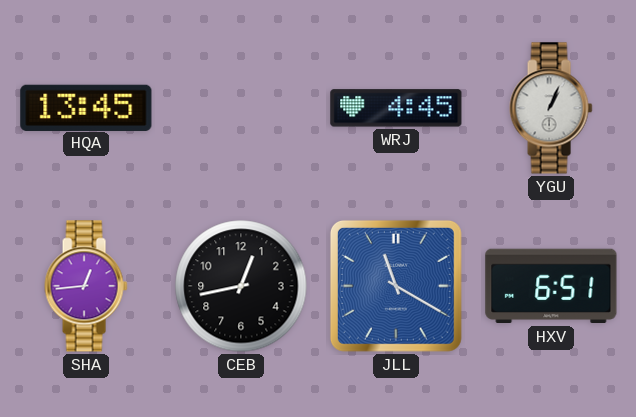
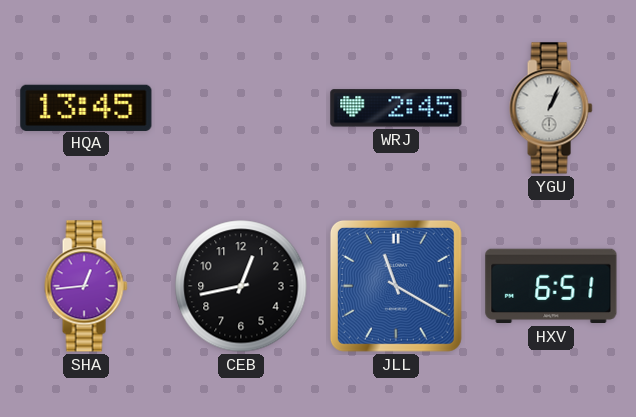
WRJ: 4:45 -> 2:45 (396, 108)
